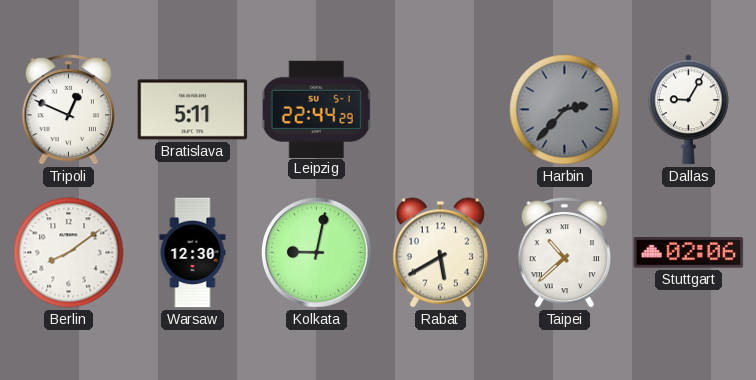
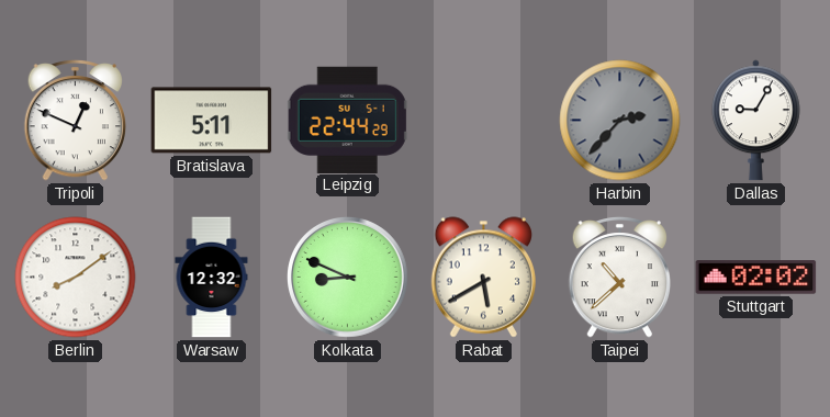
Warsaw: 12:30 -> 12:32 (212, 278)
Kolkata: 9:02 -> 8:49 (348, 278)
Stuttgart: 02:06 -> 02:02 (756, 278)
